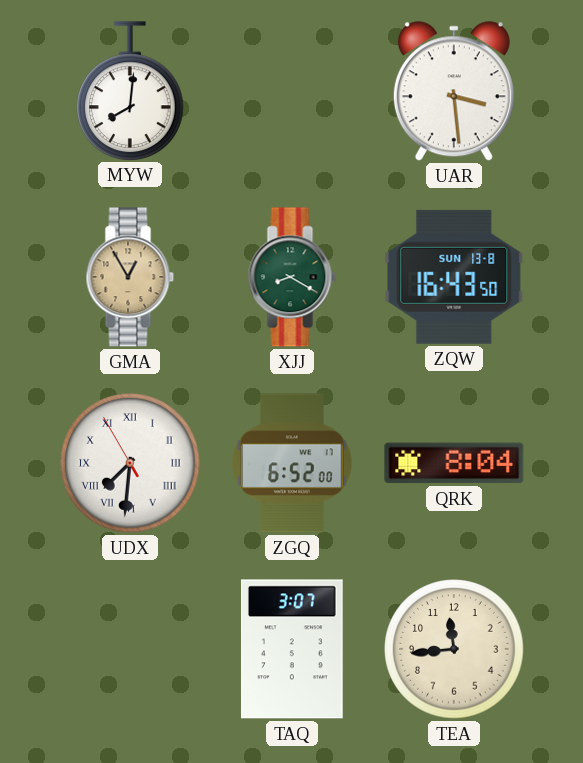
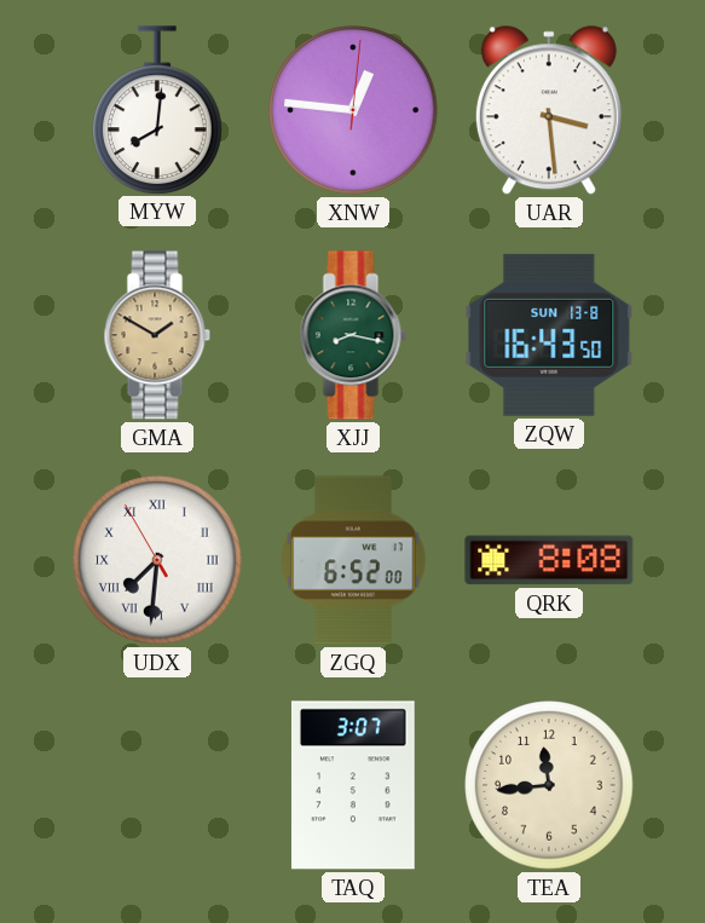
XNW: none -> 12:46 (353, 110)
GMA: 12:55 -> 1:50 (157, 335)
XJJ: 8:20 -> 8:17 (353, 335)
QRK: 8:04 -> 8:08 (549, 560)
